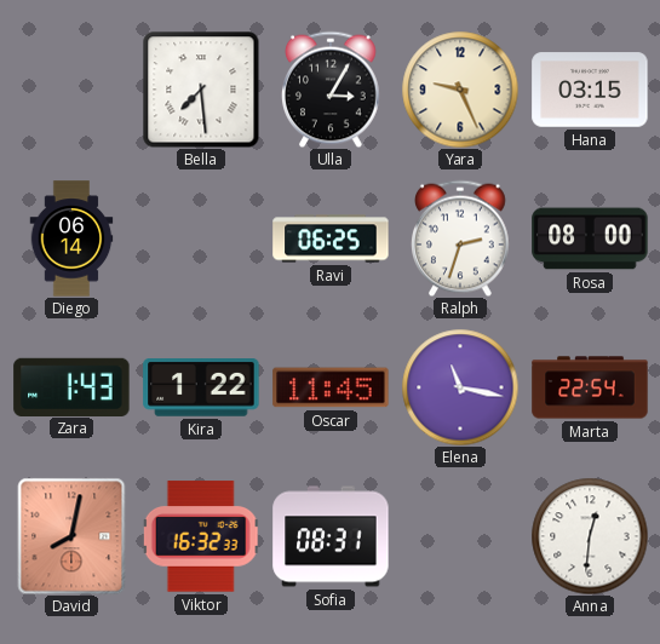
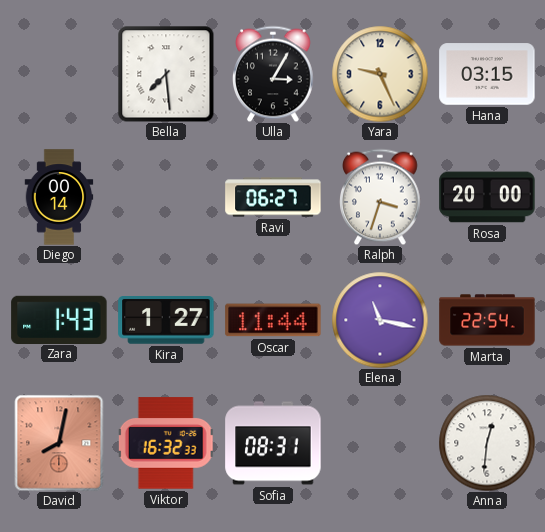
Diego: 06:14 -> 00:14 (59, 197)
Ravi: 06:25 -> 06:27 (273, 197)
Ralph: 2:33 -> 3:33 (381, 197)
Rosa: 08:00 -> 20:00 (487, 197)
Kira: 1:22 -> 1:27 (166, 321)
Oscar: 11:45 -> 11:44 (273, 320)
